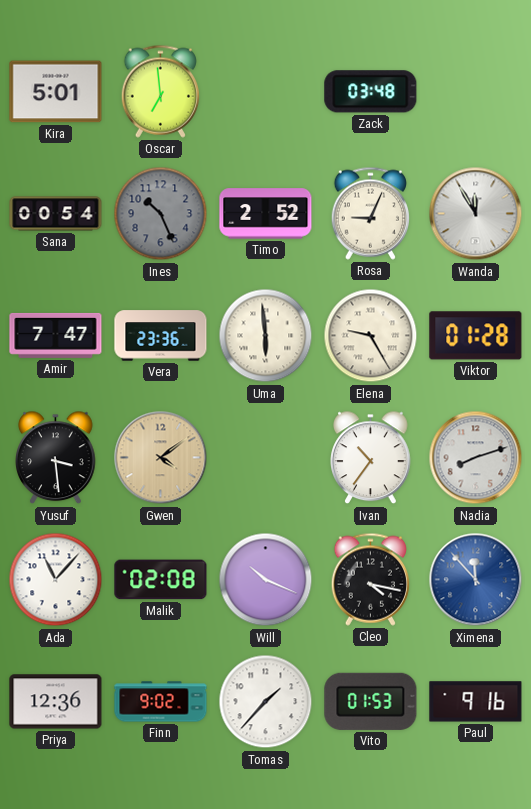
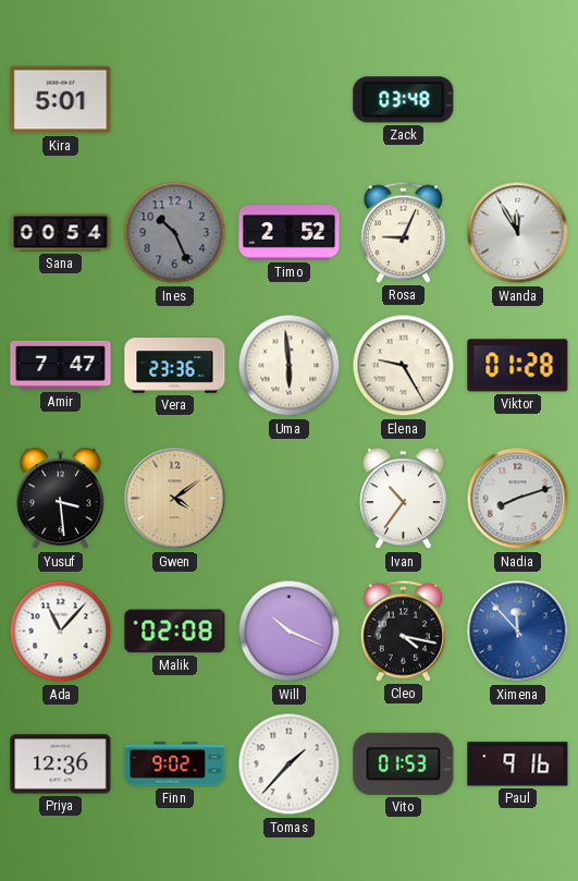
Oscar: 6:59 -> none (160, 91)
